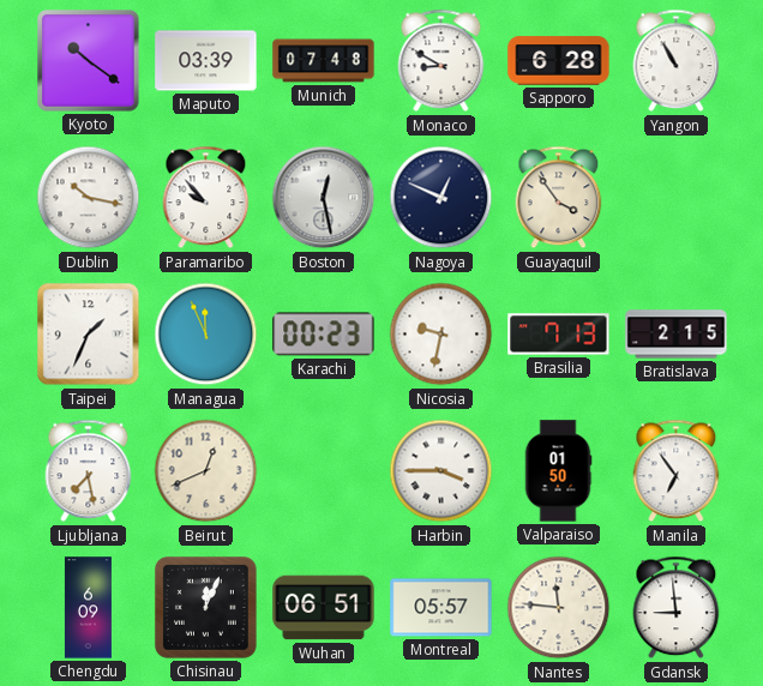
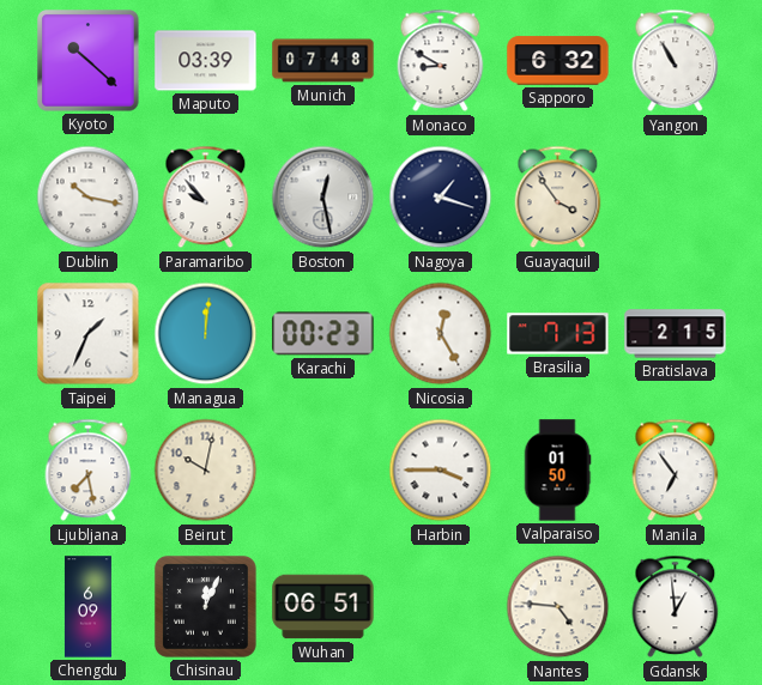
Kyoto: 10:21 -> 10:22 (89, 61)
Sapporo: 6:28 -> 6:32 (558, 61)
Nagoya: 12:49 -> 1:18 (441, 198)
Managua: 11:56 -> 12:01 (206, 334)
Nicosia: 9:32 -> 12:25 (441, 334)
Beirut: 12:41 -> 10:02 (206, 471)
Montreal: 05:57 -> none (441, 608)
Nantes: 11:46 -> 4:46 (558, 607)
Gdansk: 8:59 -> 12:59 (676, 607)
